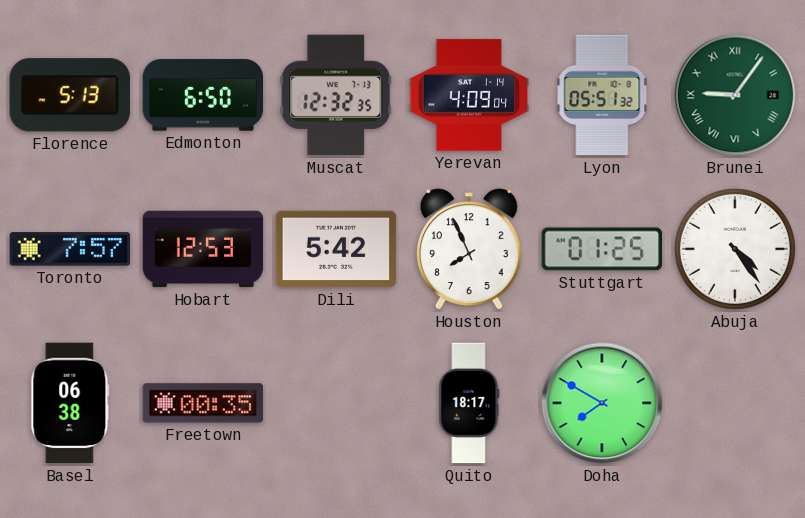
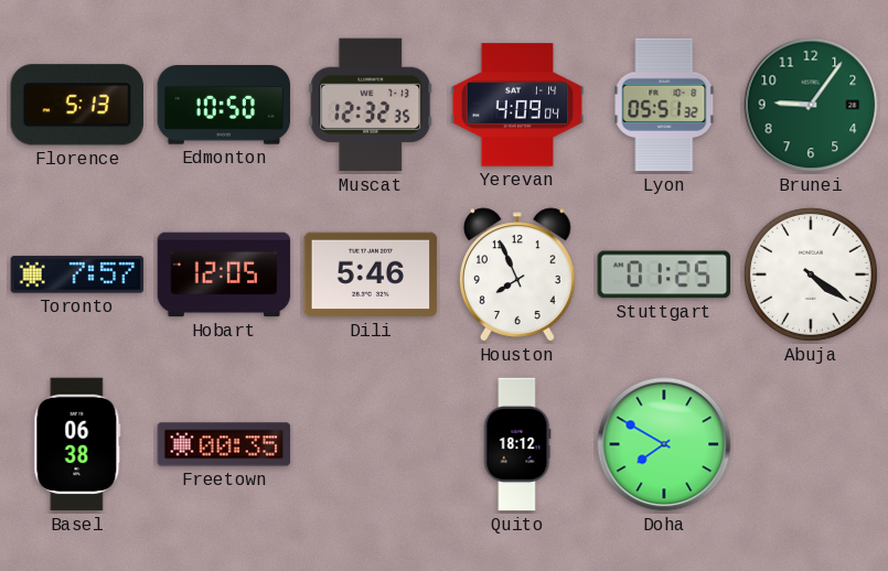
Edmonton: 6:50 -> 10:50 (224, 105)
Brunei numerals: Roman -> Arabic (811, 105)
Hobart: 12:53 -> 12:05 (224, 274)
Dili: 5:42 -> 5:46 (371, 274)
Abuja: 4:24 -> 4:21 (811, 274)
Quito: 18:17 -> 18:12 (517, 444)
